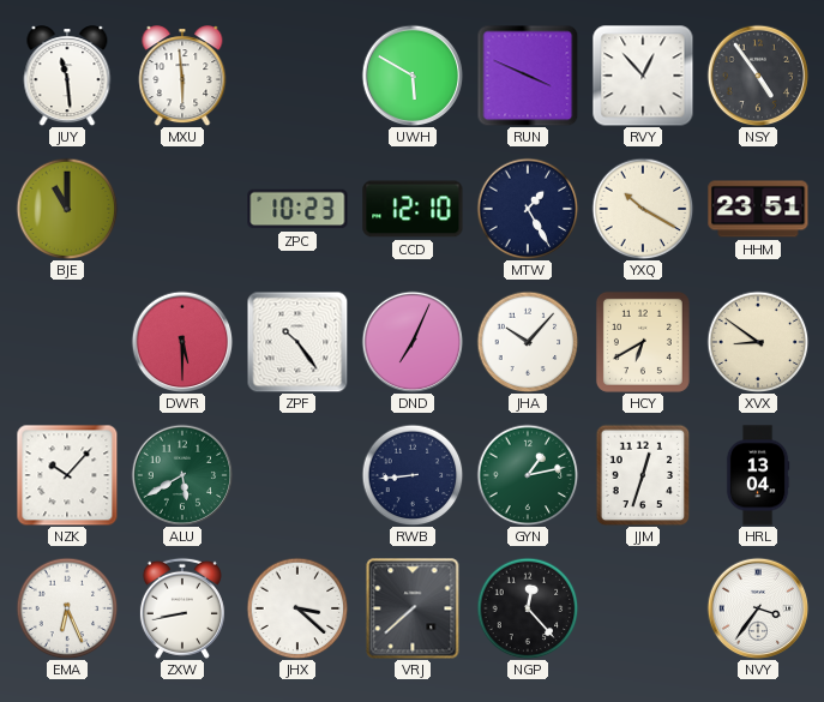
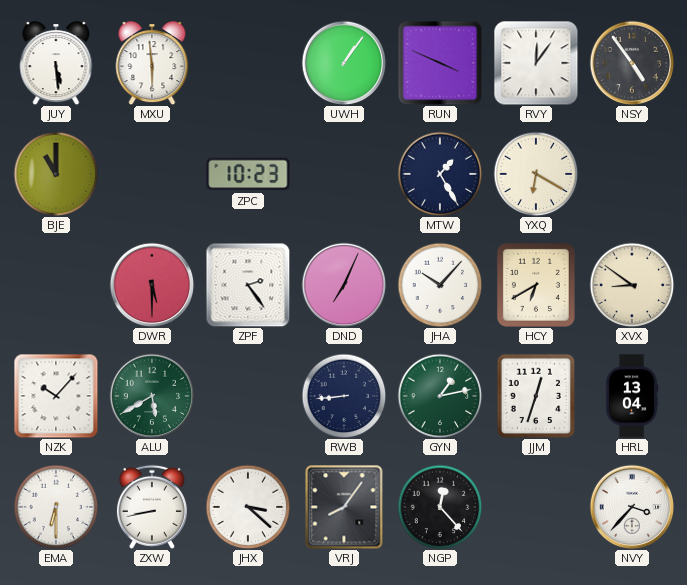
JUY: 11:29 -> 5:29 (56, 63)
UWH: 5:50 -> 1:06 (344, 63)
RVY: 12:53 -> 12:06 (536, 63)
CCD: 12:10 -> none (413, 209)
YXQ: 10:20 -> 6:20 (536, 174)
HHM: 23:51 -> none (758, 209)
ZPF: 10:24 -> 2:24 (248, 285)
EMA: 6:26 -> 6:30 (56, 507)
VRJ: 7:38 -> 8:06 (344, 507)
NVY: 3:36 -> 3:37 (632, 507)
